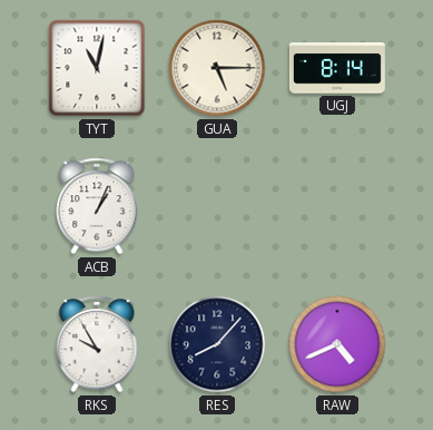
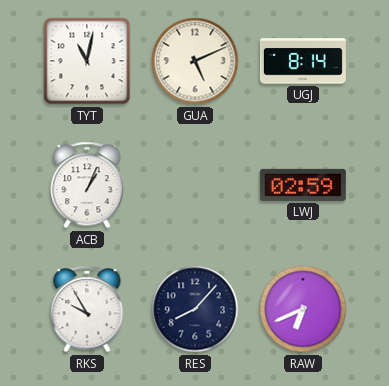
GUA: 5:15 -> 5:11 (195, 61)
LWJ: none -> 02:59 (303, 185)
RAW: 4:41 -> 6:41 (303, 309)
